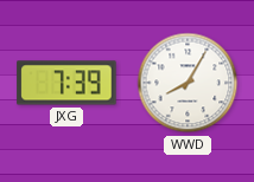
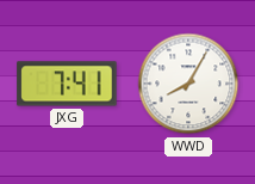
JXG: 7:39 -> 7:41 (67, 84)
